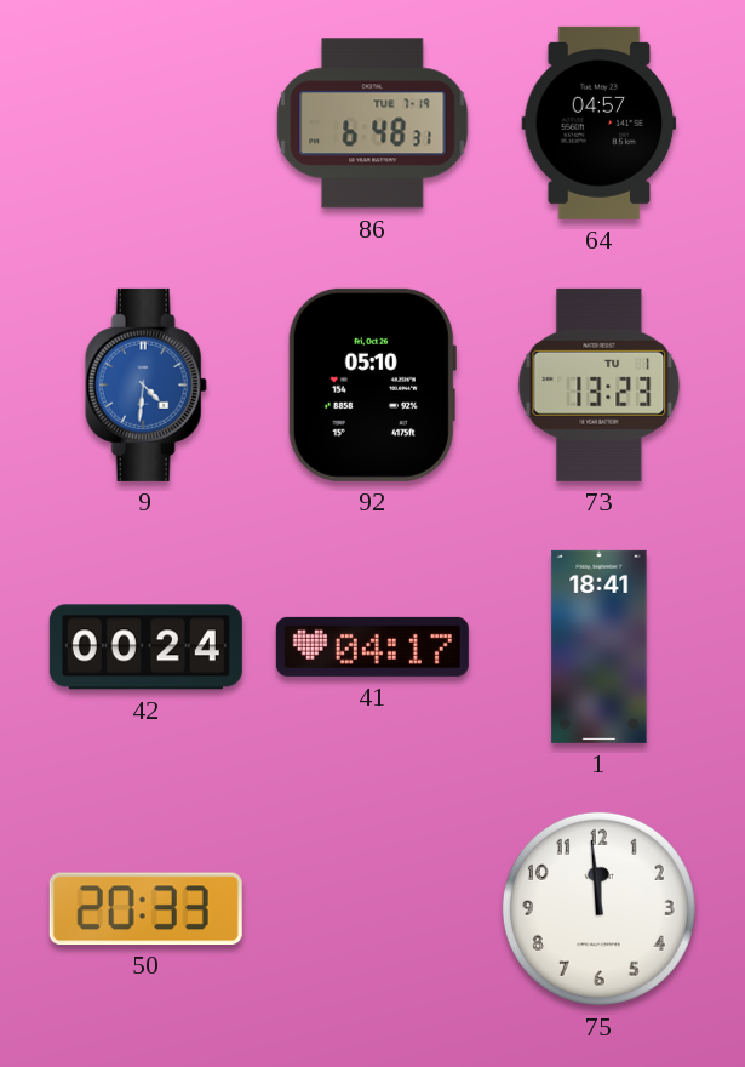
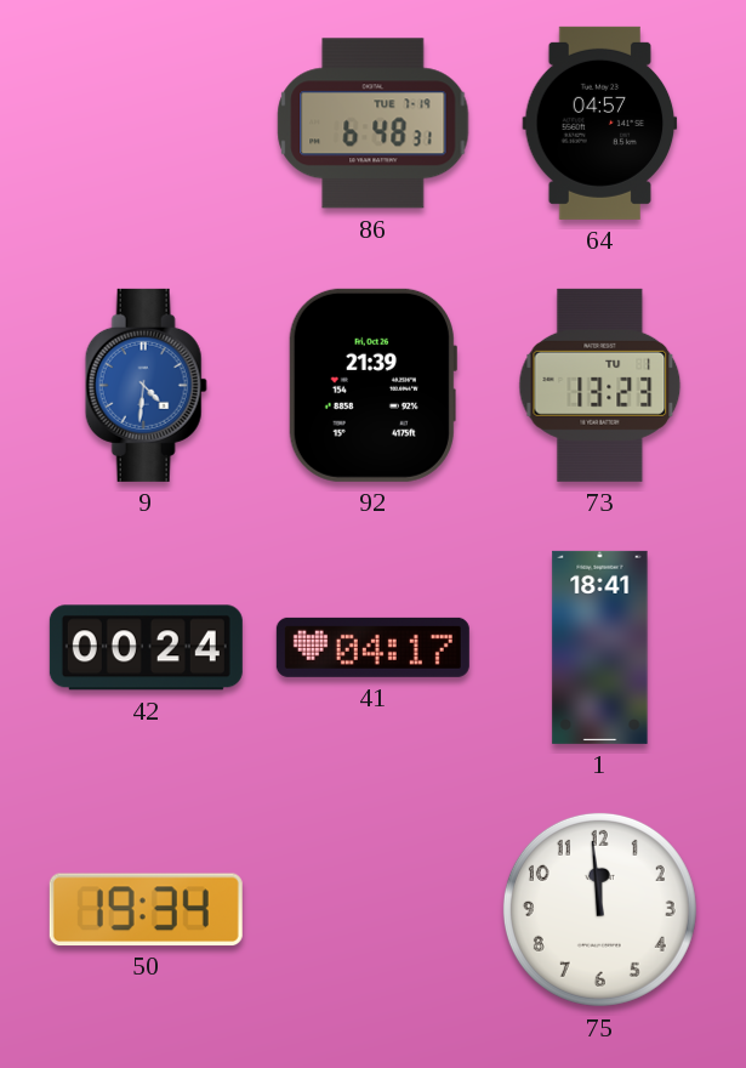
92: 05:10 -> 21:39 (372, 385)
50: 20:33 -> 19:34 (146, 909)
